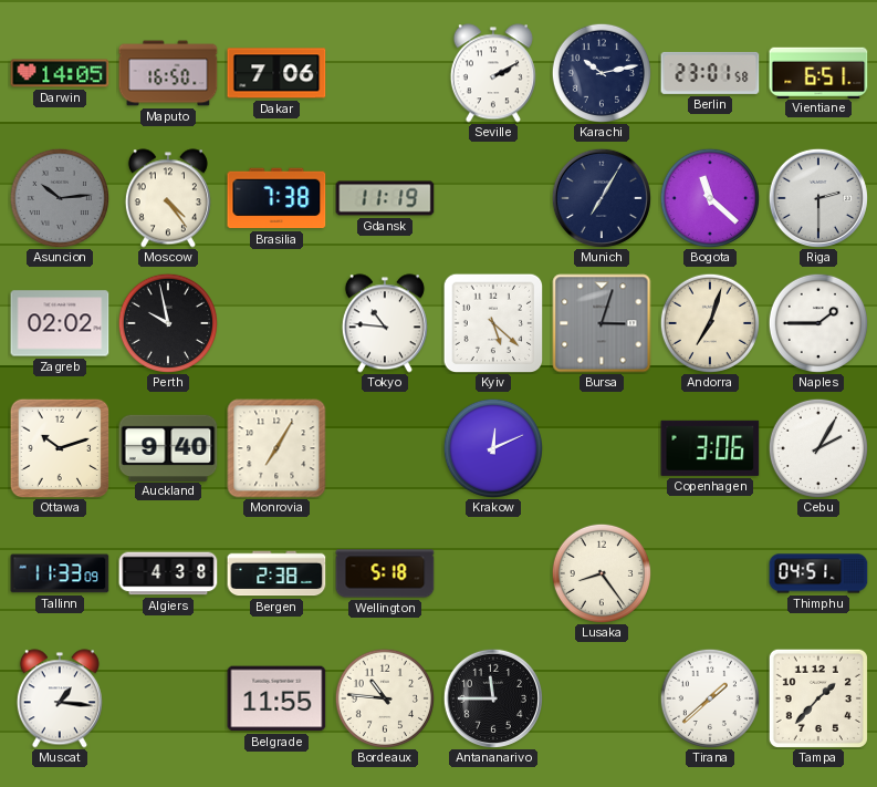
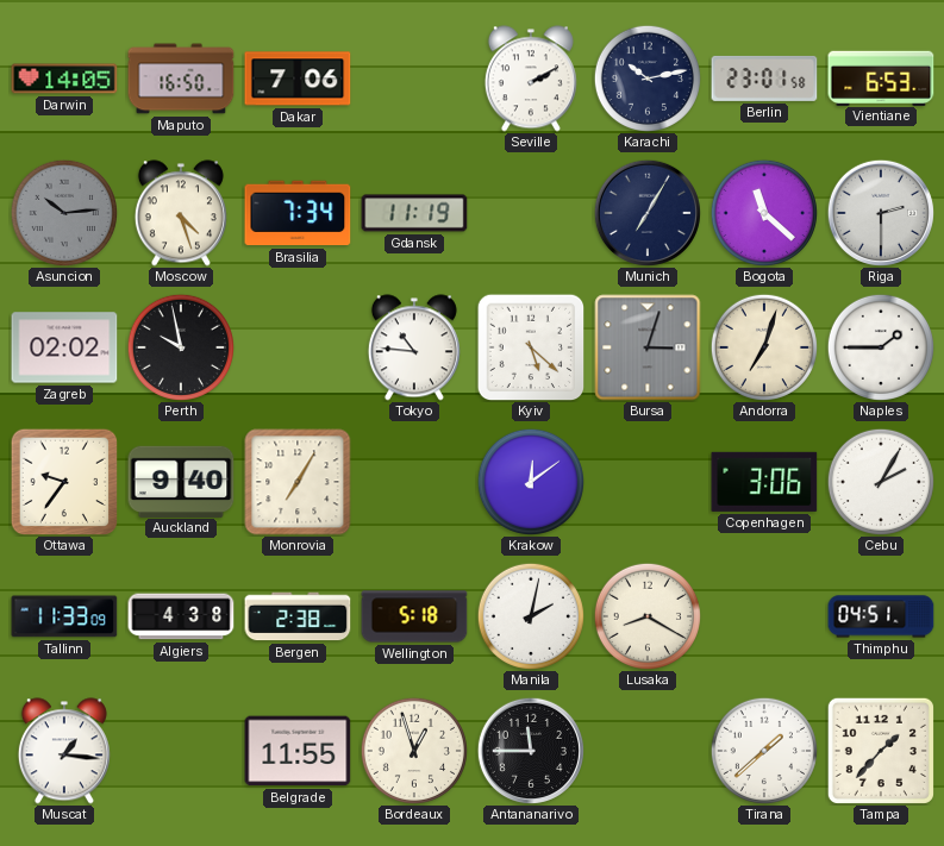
Vientiane: 6:51 -> 6:53 (881, 77)
Moscow: 4:24 -> 4:27 (181, 213)
Brasilia: 7:38 -> 7:34 (298, 213)
Ottawa: 10:12 -> 9:36 (64, 482)
Krakow: 12:11 -> 12:09 (530, 481)
Manila: none -> 2:02 (530, 615)
Lusaka: 8:24 -> 8:20 (646, 615)
Bordeaux: 10:46 -> 12:57 (413, 750)
